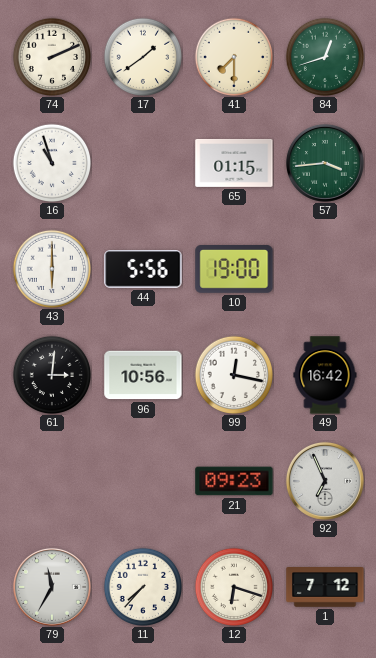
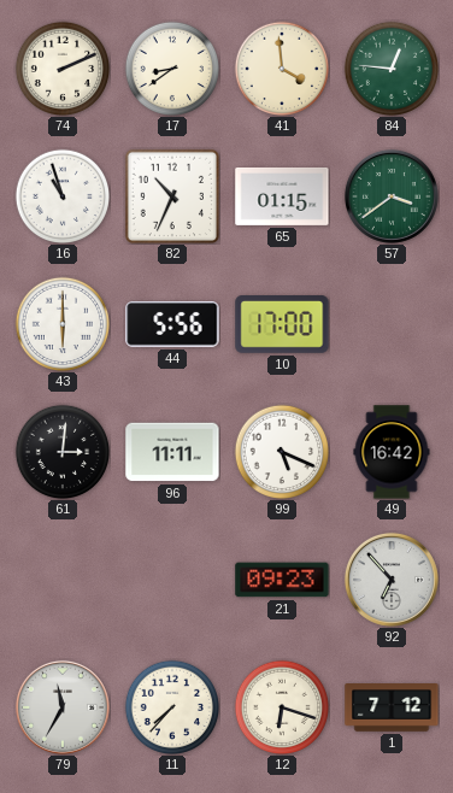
17: 1:39 -> 8:39 (171, 67)
41: 7:30 -> 3:59 (281, 67)
84: 12:42 -> 12:46 (390, 67)
82: none -> 10:34 (171, 195)
57: 3:44 -> 3:39 (392, 196)
10: 19:00 -> 17:00 (282, 325)
96: 10:56 -> 11:11 (172, 452)
99: 12:17 -> 5:19 (281, 451)
92: 6:56 -> 6:53 (392, 580)
